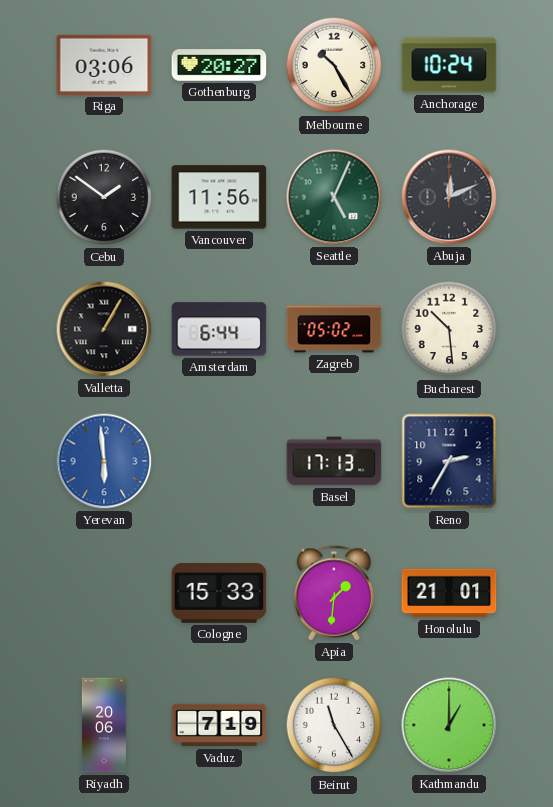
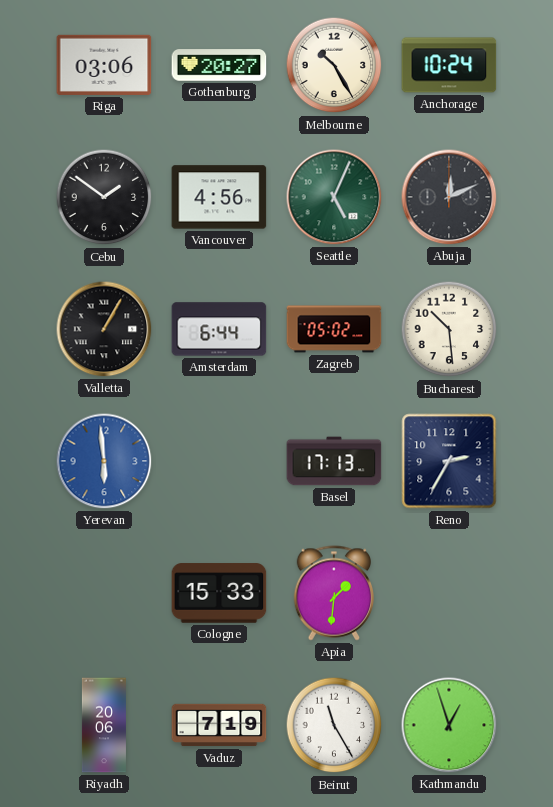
Vancouver: 11:56 -> 4:56 (219, 197)
Honolulu: 21:01 -> none (449, 593)
Kathmandu: 1:00 -> 12:57 (449, 725)
